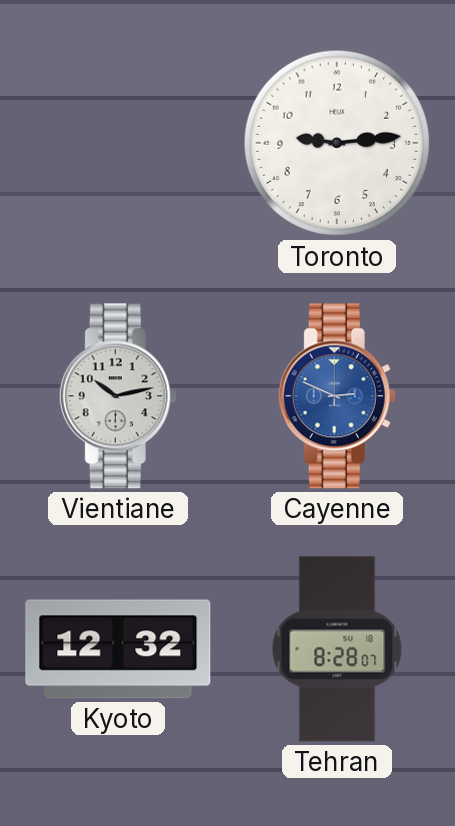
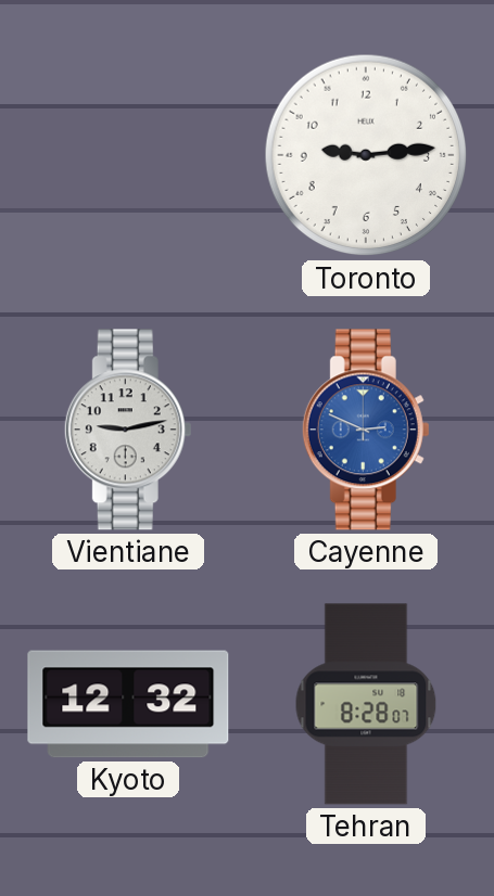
Vientiane: 10:13 -> 9:13 (128, 430)
